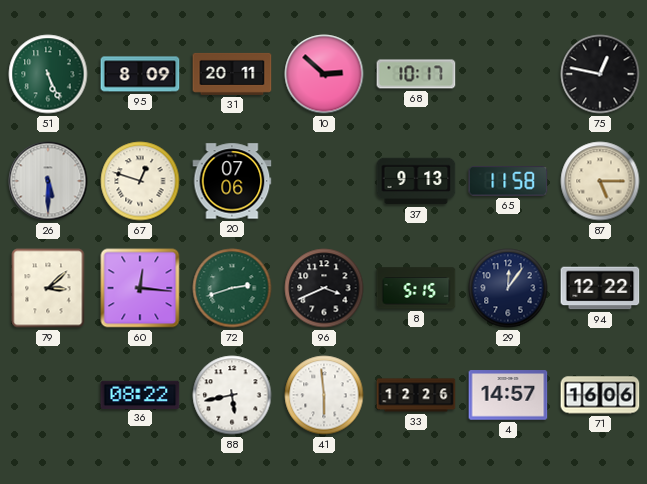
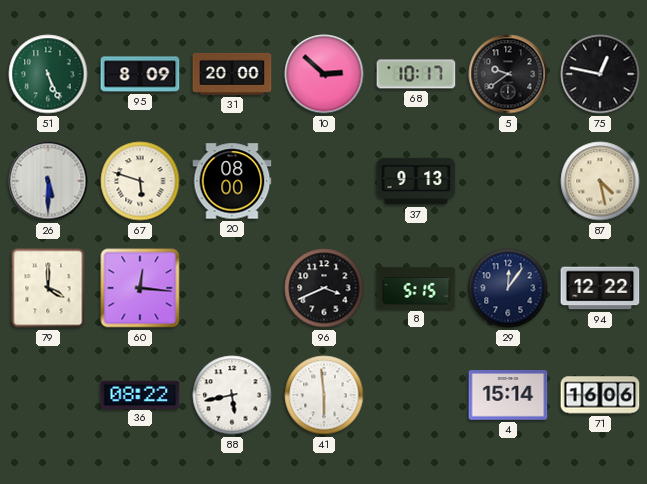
31: 20:11 -> 20:00 (232, 74)
5: none -> 9:39 (508, 74)
67: 12:48 -> 5:48 (140, 181)
20: 07:06 -> 08:00 (232, 181)
65: 11:58 -> none (508, 181)
87: 5:15 -> 4:28 (600, 181)
79: 3:08 -> 4:00 (48, 288)
72: 2:42 -> none (232, 288)
33: 12:26 -> none (416, 395)
4: 14:57 -> 15:14 (508, 395)
